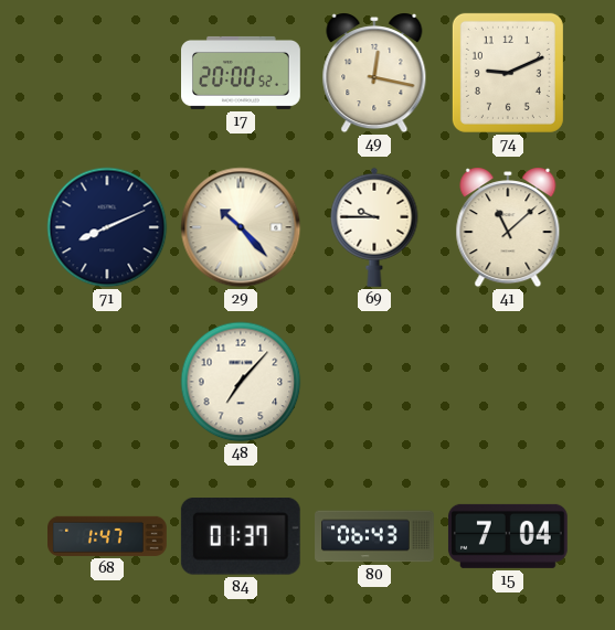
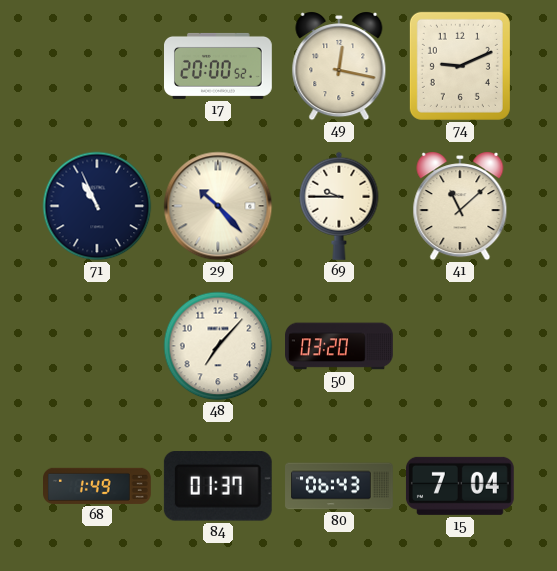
71: 8:11 -> 10:56 (97, 206)
50: none -> 03:20 (339, 346)
68: 1:47 -> 1:49 (98, 486)
